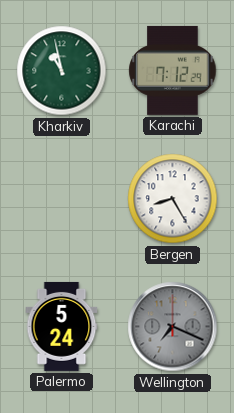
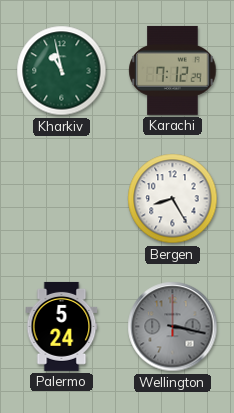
Wellington: 7:19 -> 3:17 (173, 327)
